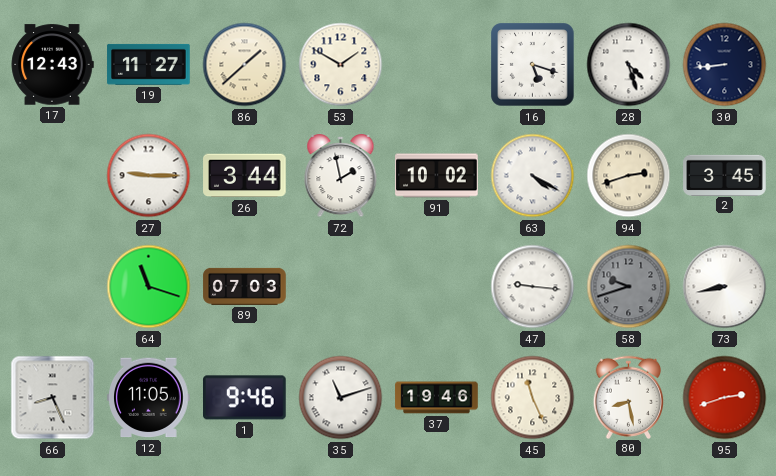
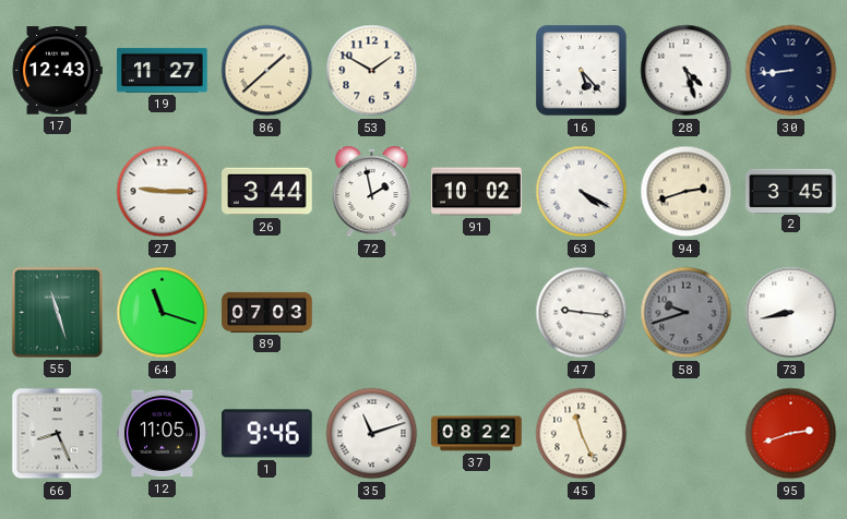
16: 5:18 -> 5:23 (582, 71)
55: none -> 11:27 (57, 312)
37: 19:46 -> 08:22 (477, 434)
80: 8:28 -> none (629, 397)
